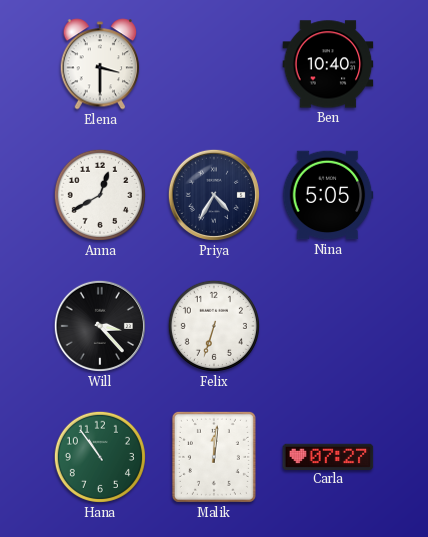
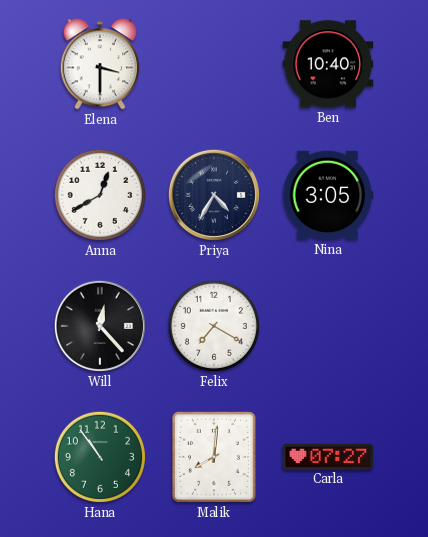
Nina: 5:05 -> 3:05 (328, 195)
Will: 3:23 -> 12:23 (100, 326)
Felix: 6:33 -> 7:20 (214, 326)
Malik: 12:01 -> 8:01 (214, 457)
